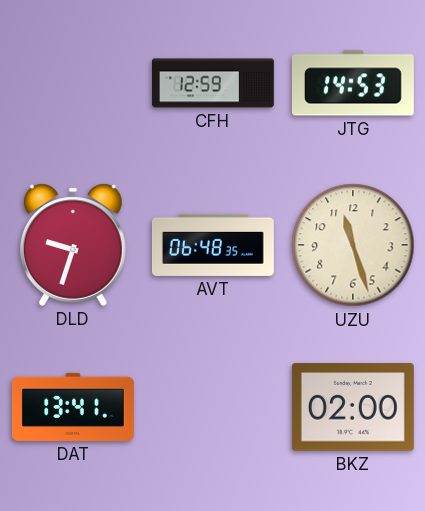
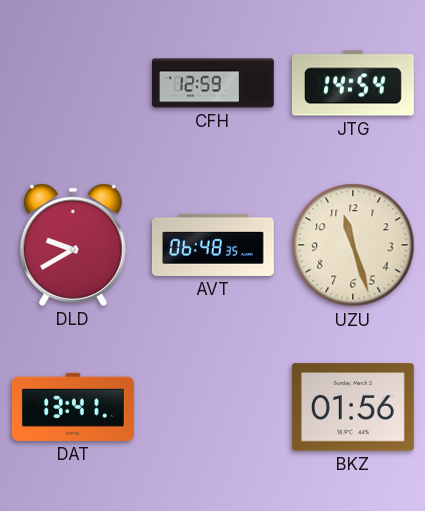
JTG: 14:53 -> 14:54 (353, 83)
DLD: 9:33 -> 9:40 (74, 245)
BKZ: 02:00 -> 01:56 (353, 407)
